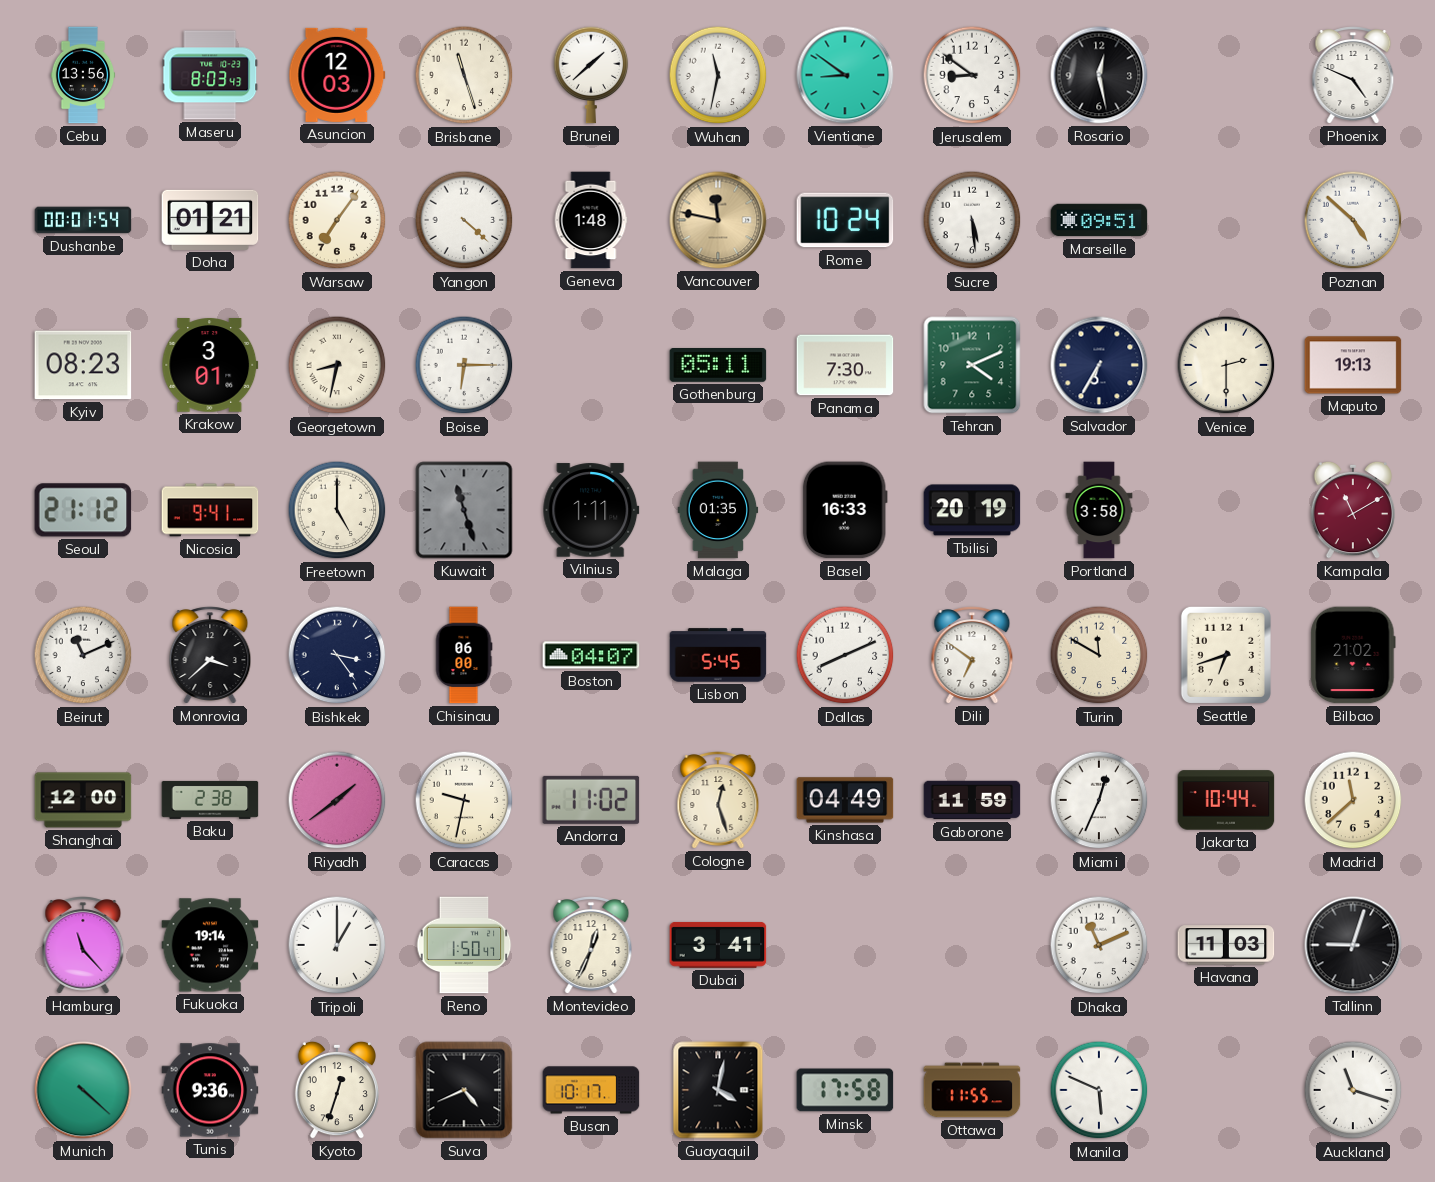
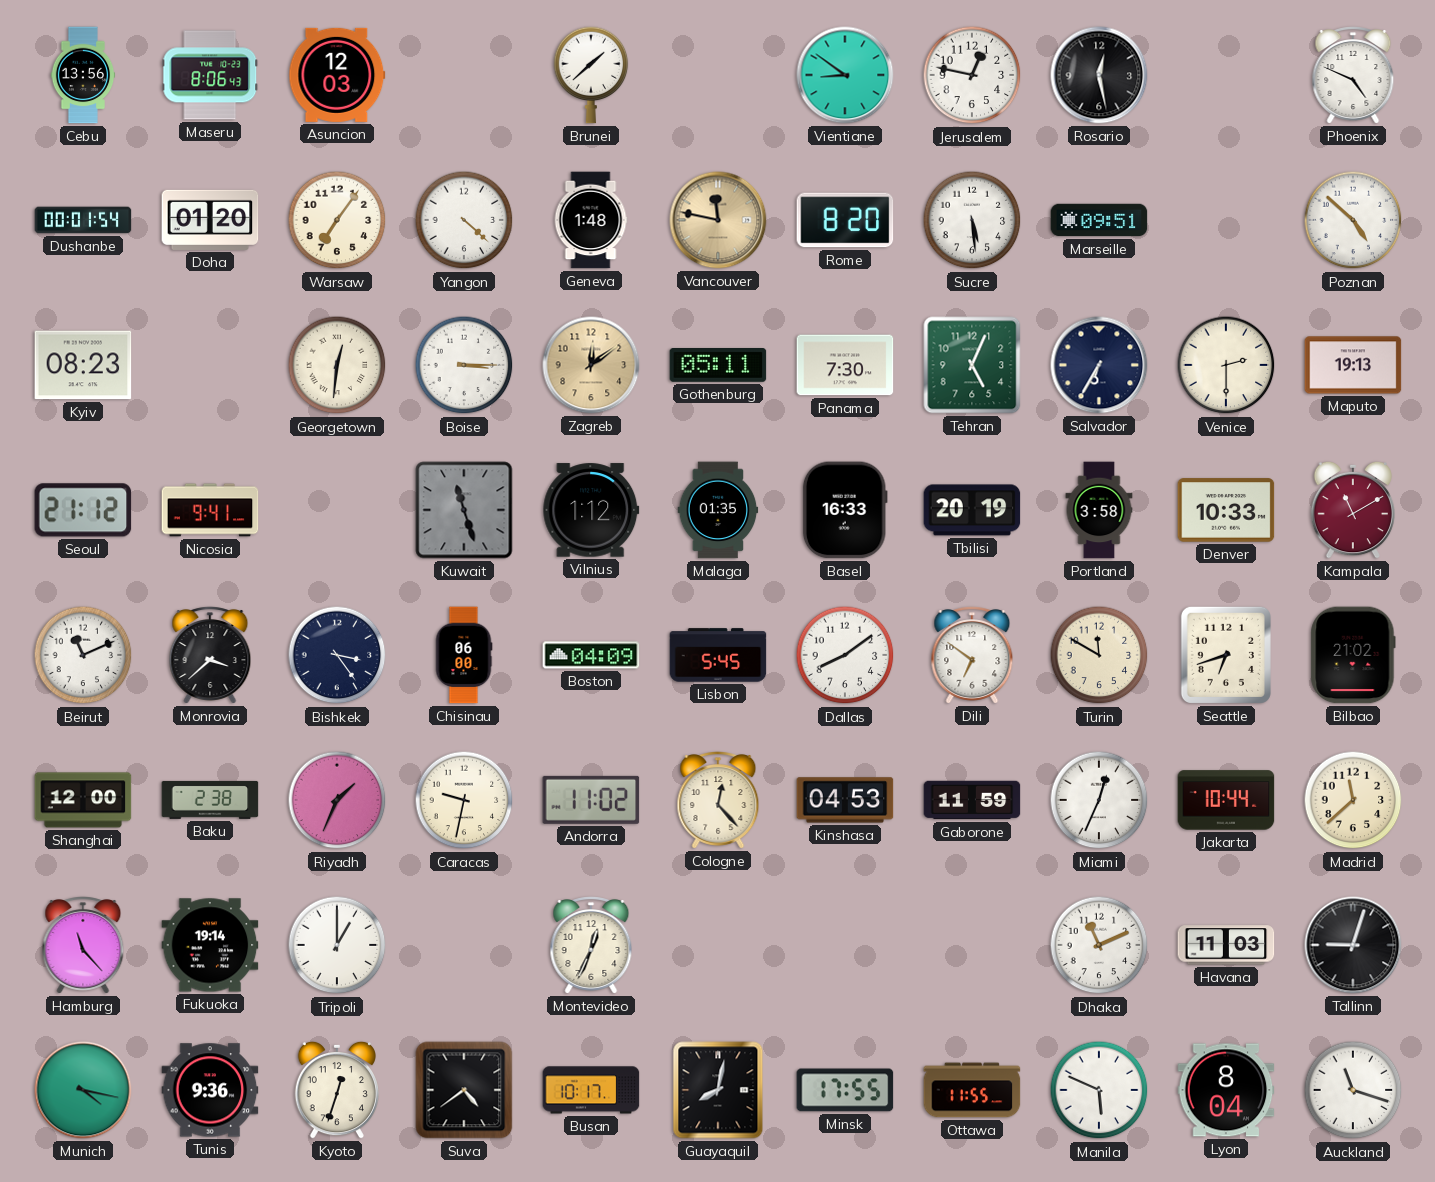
Maseru: 8:03 -> 8:06 (210, 75)
Brisbane: 11:27 -> none (464, 75)
Wuhan: 11:32 -> none (718, 75)
Jerusalem: 8:51 -> 12:47 (972, 75)
Doha: 01:21 -> 01:20 (210, 220)
Rome: 10:24 -> 8:20 (845, 220)
Krakow: 3:01 -> none (210, 365)
Georgetown: 8:32 -> 12:31 (337, 365)
Boise: 6:15 -> 3:15 (464, 365)
Zagreb: none -> 12:09 (591, 365)
Tehran: 4:11 -> 5:04 (972, 365)
Freetown: 5:00 -> none (337, 510)
Vilnius: 1:11 -> 1:12 (591, 510)
Denver: none -> 10:33 (1226, 510)
Boston: 04:07 -> 04:09 (591, 655)
Dallas: 8:11 -> 8:09 (845, 655)
Riyadh: 1:39 -> 1:34 (337, 800)
Cologne: 12:27 -> 12:23 (718, 800)
Kinshasa: 04:49 -> 04:53 (845, 800)
Reno: 1:50 -> none (464, 945)
Dubai: 3:41 -> none (718, 945)
Munich: 4:22 -> 4:17 (83, 1090)
Suva: 4:41 -> 4:39 (464, 1090)
Guayaquil: 4:02 -> 8:02 (718, 1090)
Minsk: 17:58 -> 17:55 (845, 1090)
Lyon: none -> 8:04 (1226, 1090)
